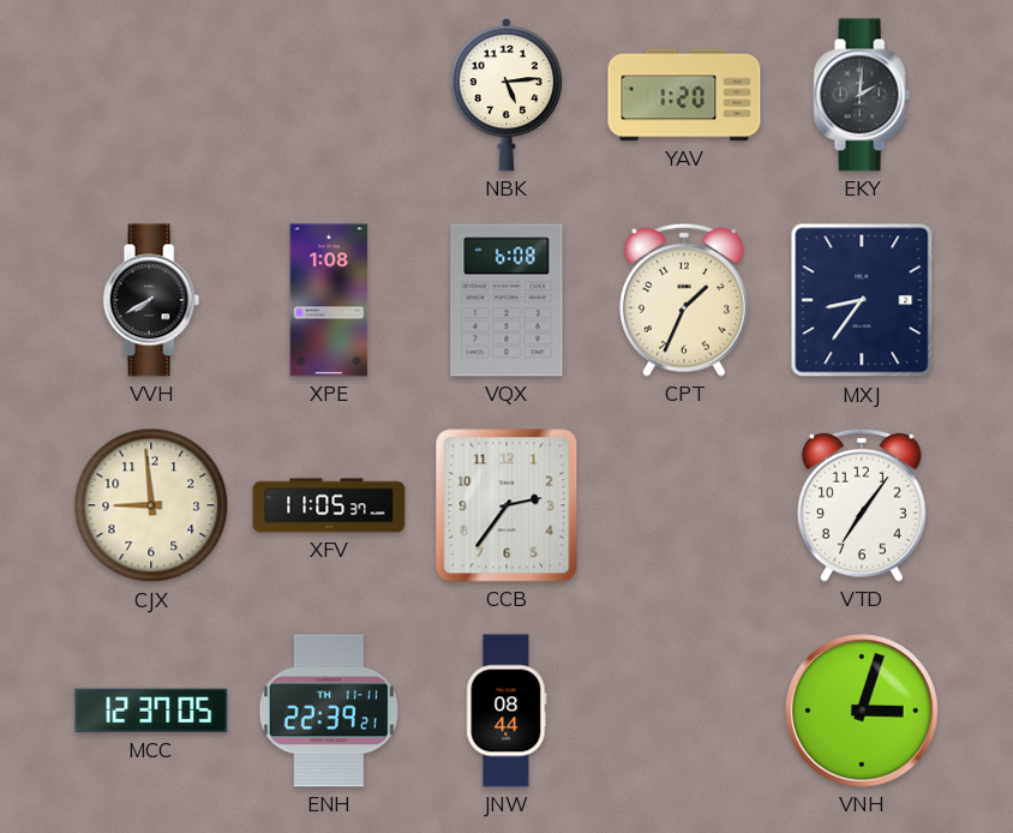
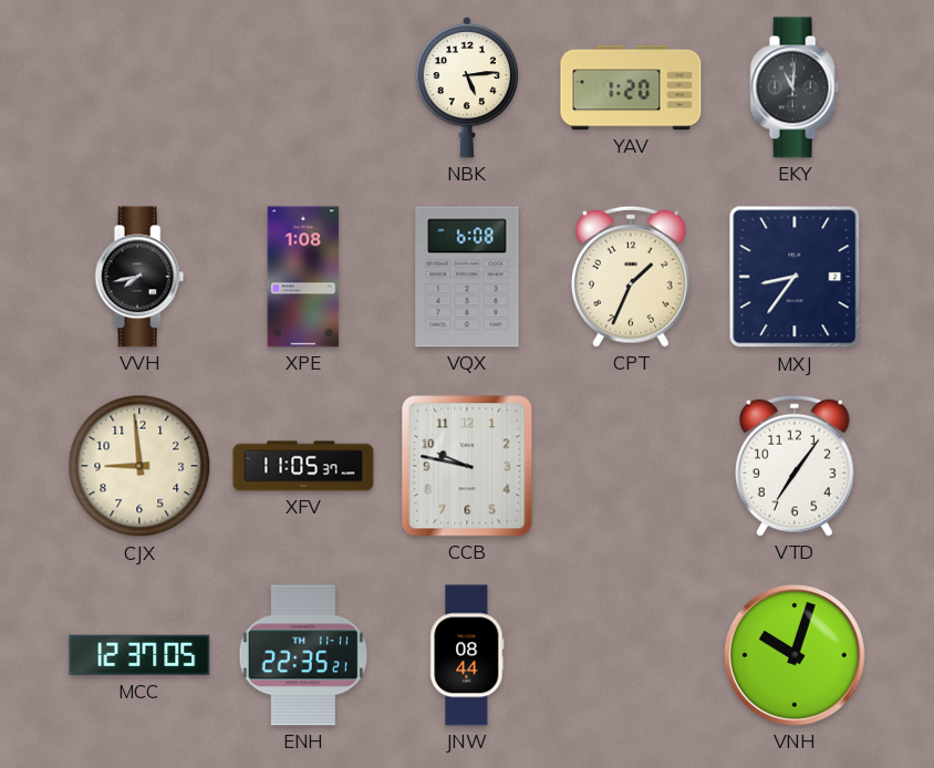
EKY: 2:01 -> 11:01 (795, 87)
VVH: 7:40 -> 7:43 (139, 277)
CCB: 2:36 -> 9:47 (467, 466)
ENH: 22:39 -> 22:35 (303, 655)
VNH: 3:03 -> 10:03 (795, 655)
